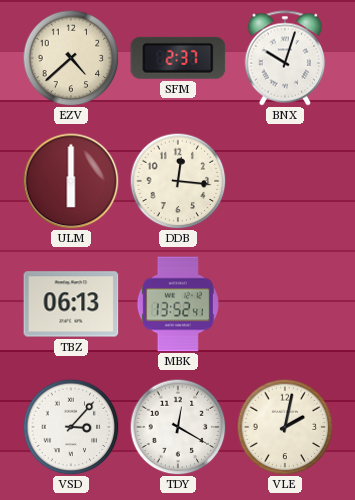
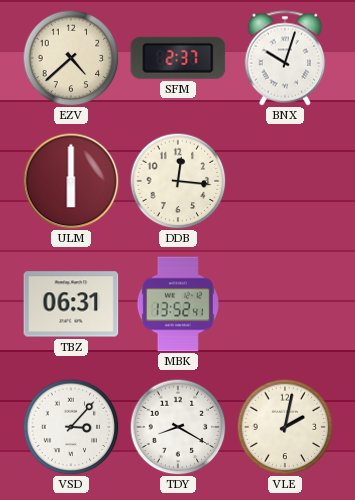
TBZ: 06:13 -> 06:31 (71, 304)
TDY: 12:20 -> 8:20 (178, 427)
